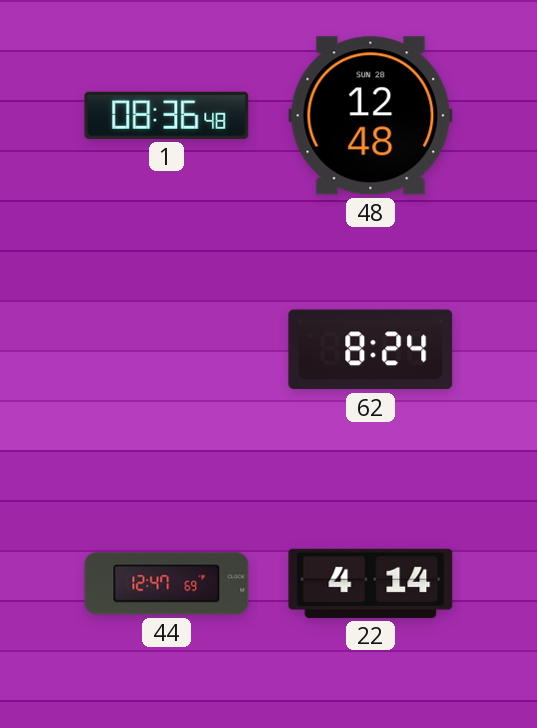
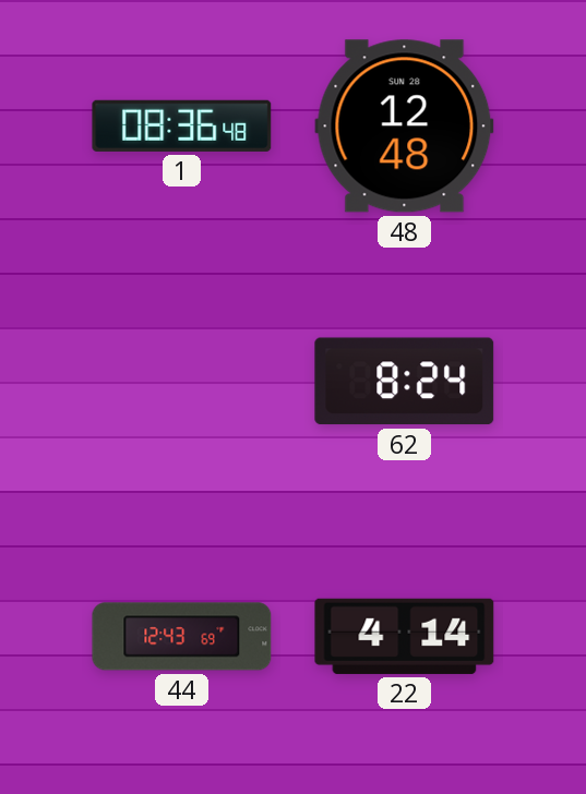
44: 12:47 -> 12:43 (182, 637)
